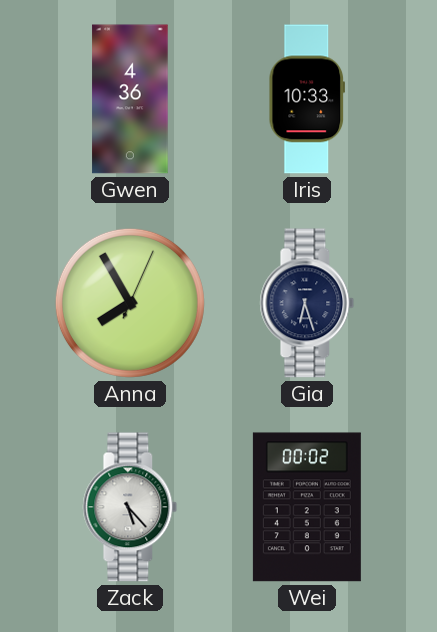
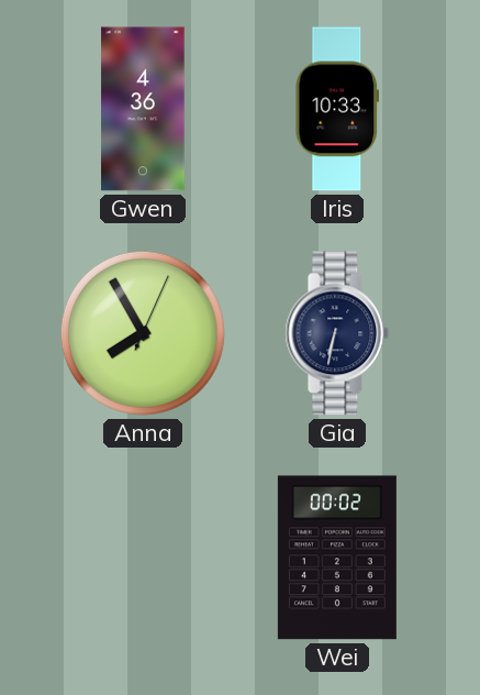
Gia: 6:27 -> 6:32 (337, 333)
Zack: 5:23 -> none (130, 507)
